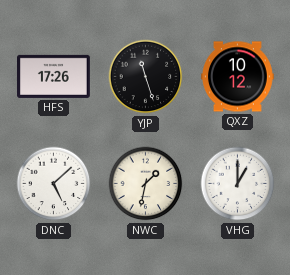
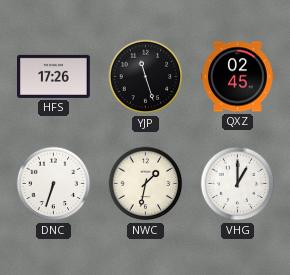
QXZ: 10:12 -> 02:45 (238, 77)
DNC: 5:08 -> 6:33 (54, 184)
